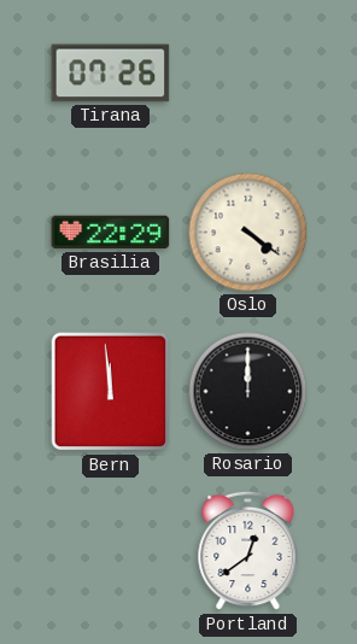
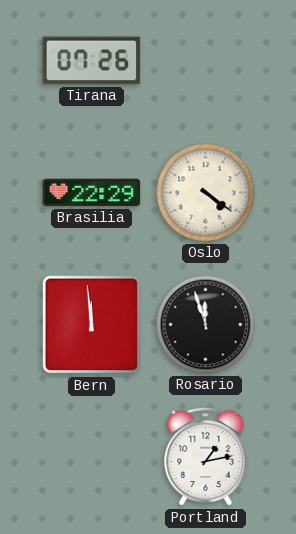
Rosario: 12:00 -> 11:57 (206, 325)
Portland: 12:39 -> 1:13 (206, 457)
